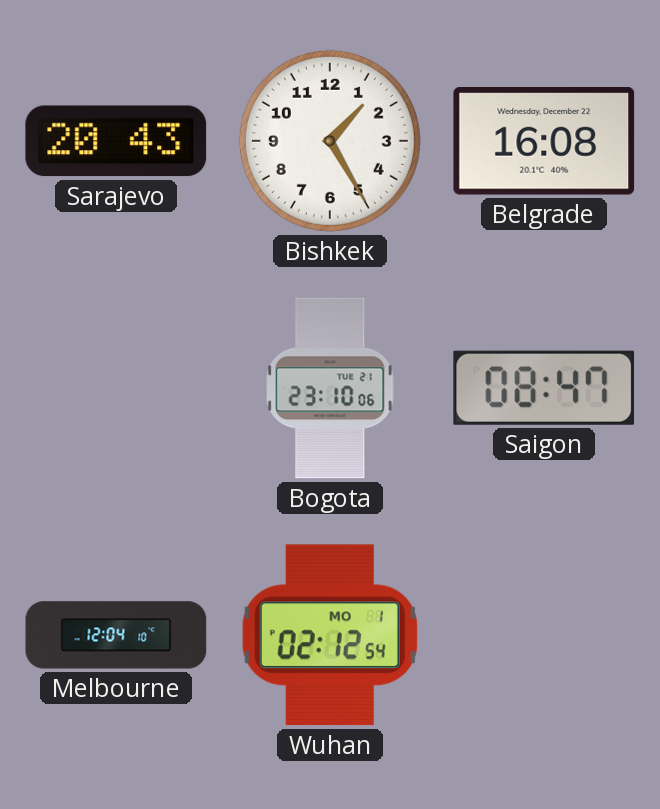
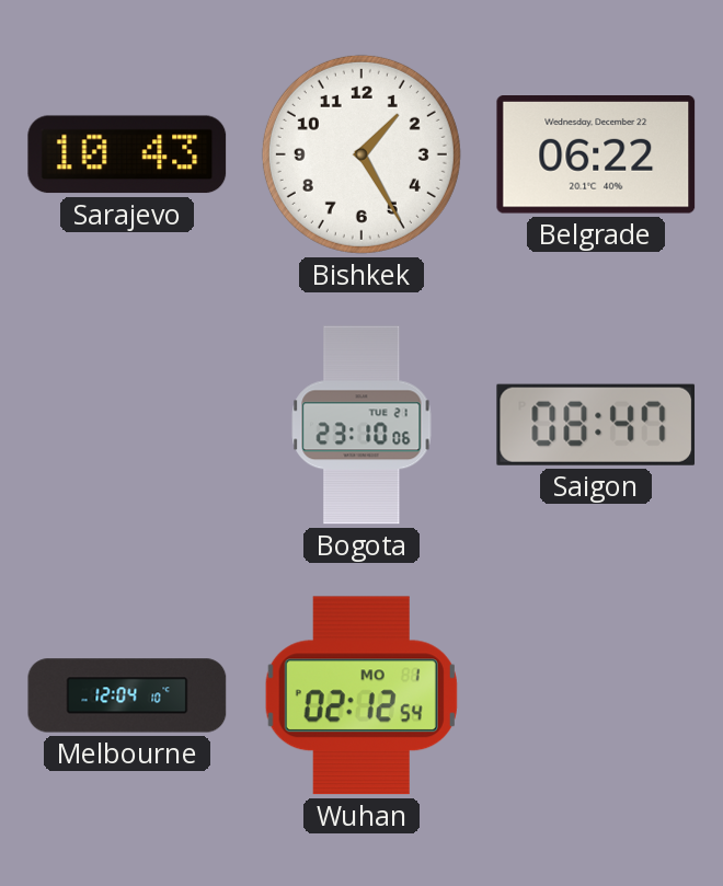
Sarajevo: 20:43 -> 10:43 (127, 154)
Belgrade: 16:08 -> 06:22 (596, 156)
